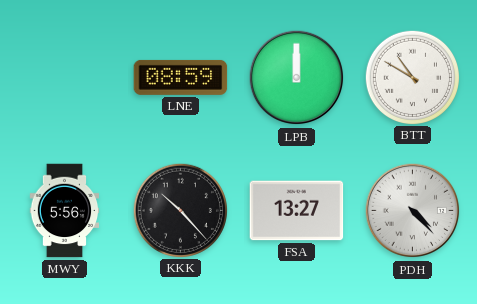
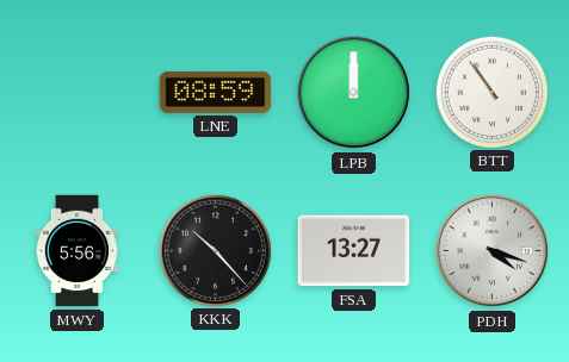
BTT: 10:50 -> 10:54 (491, 92)
PDH: 4:23 -> 4:18 (493, 251)
